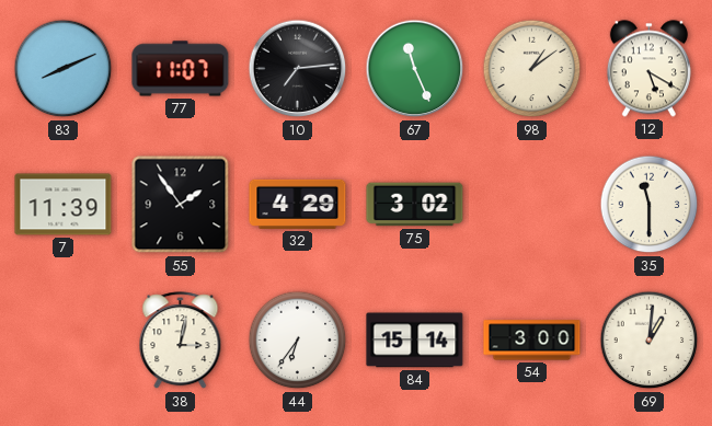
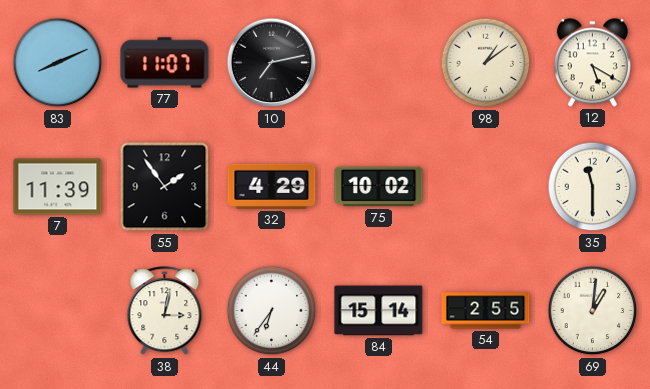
10: 7:14 -> 7:13 (272, 63)
67: 11:26 -> none (415, 69)
75: 3:02 -> 10:02 (379, 187)
54: 3:00 -> 2:55 (486, 311)
